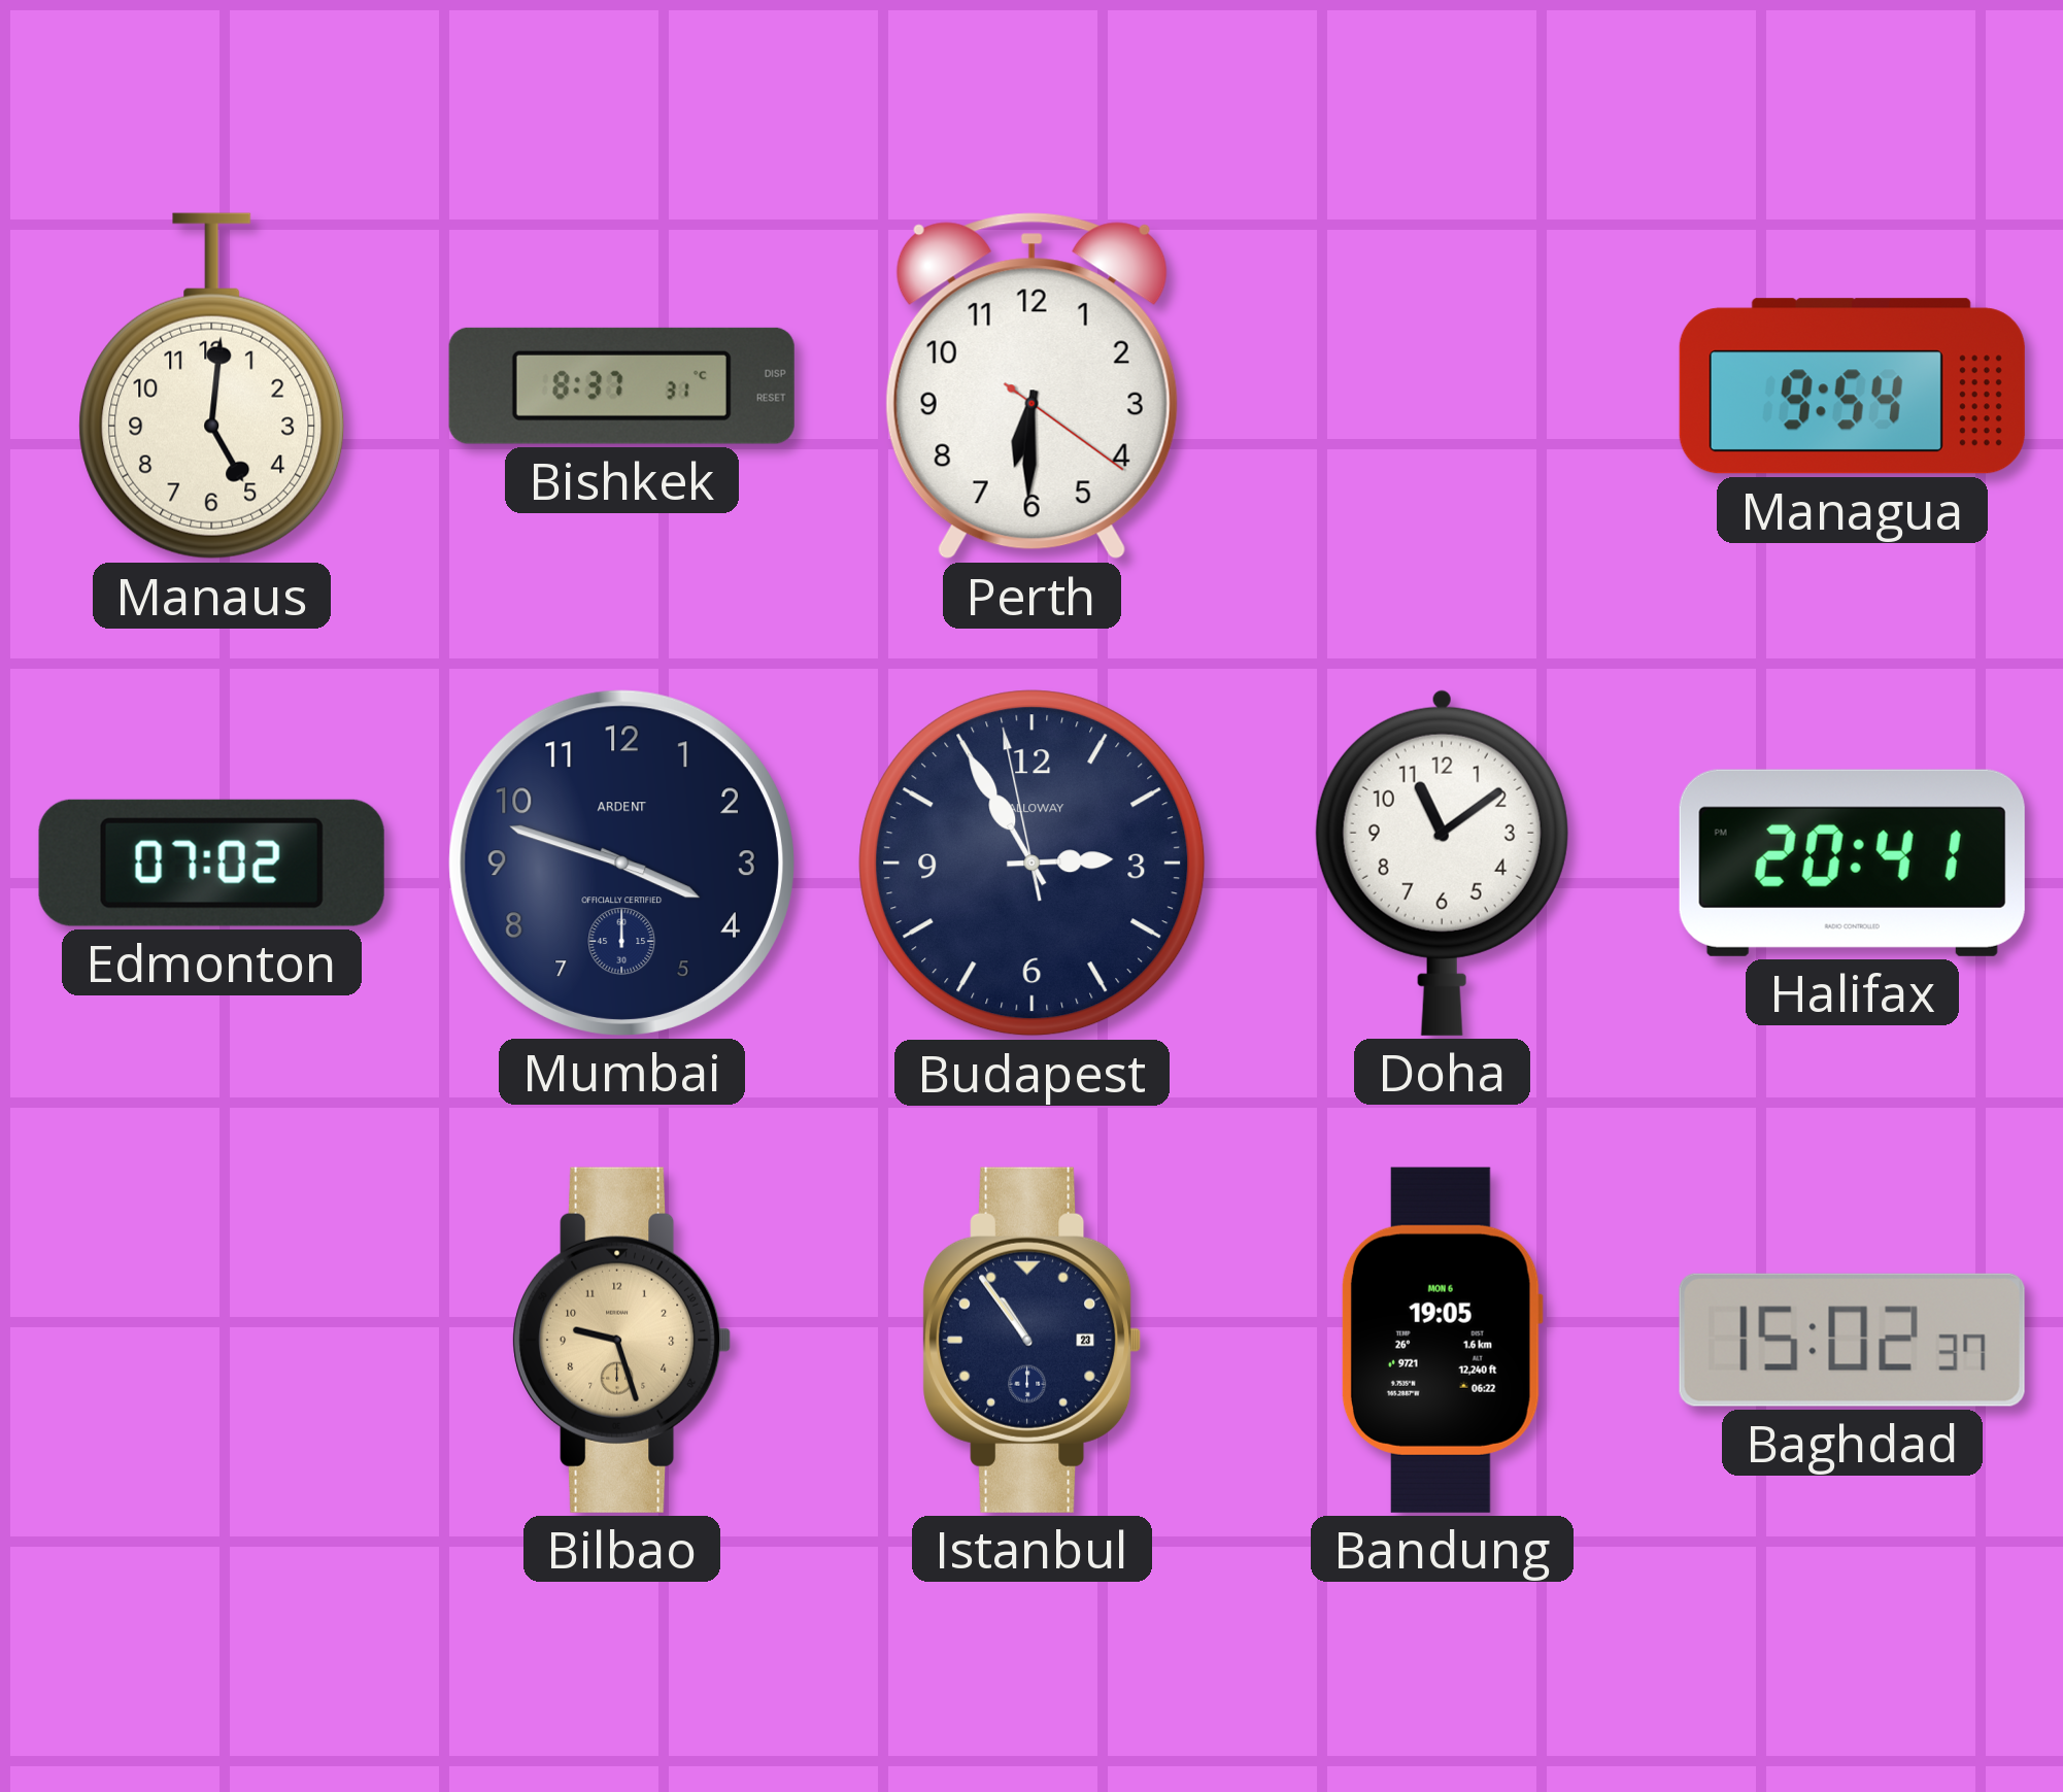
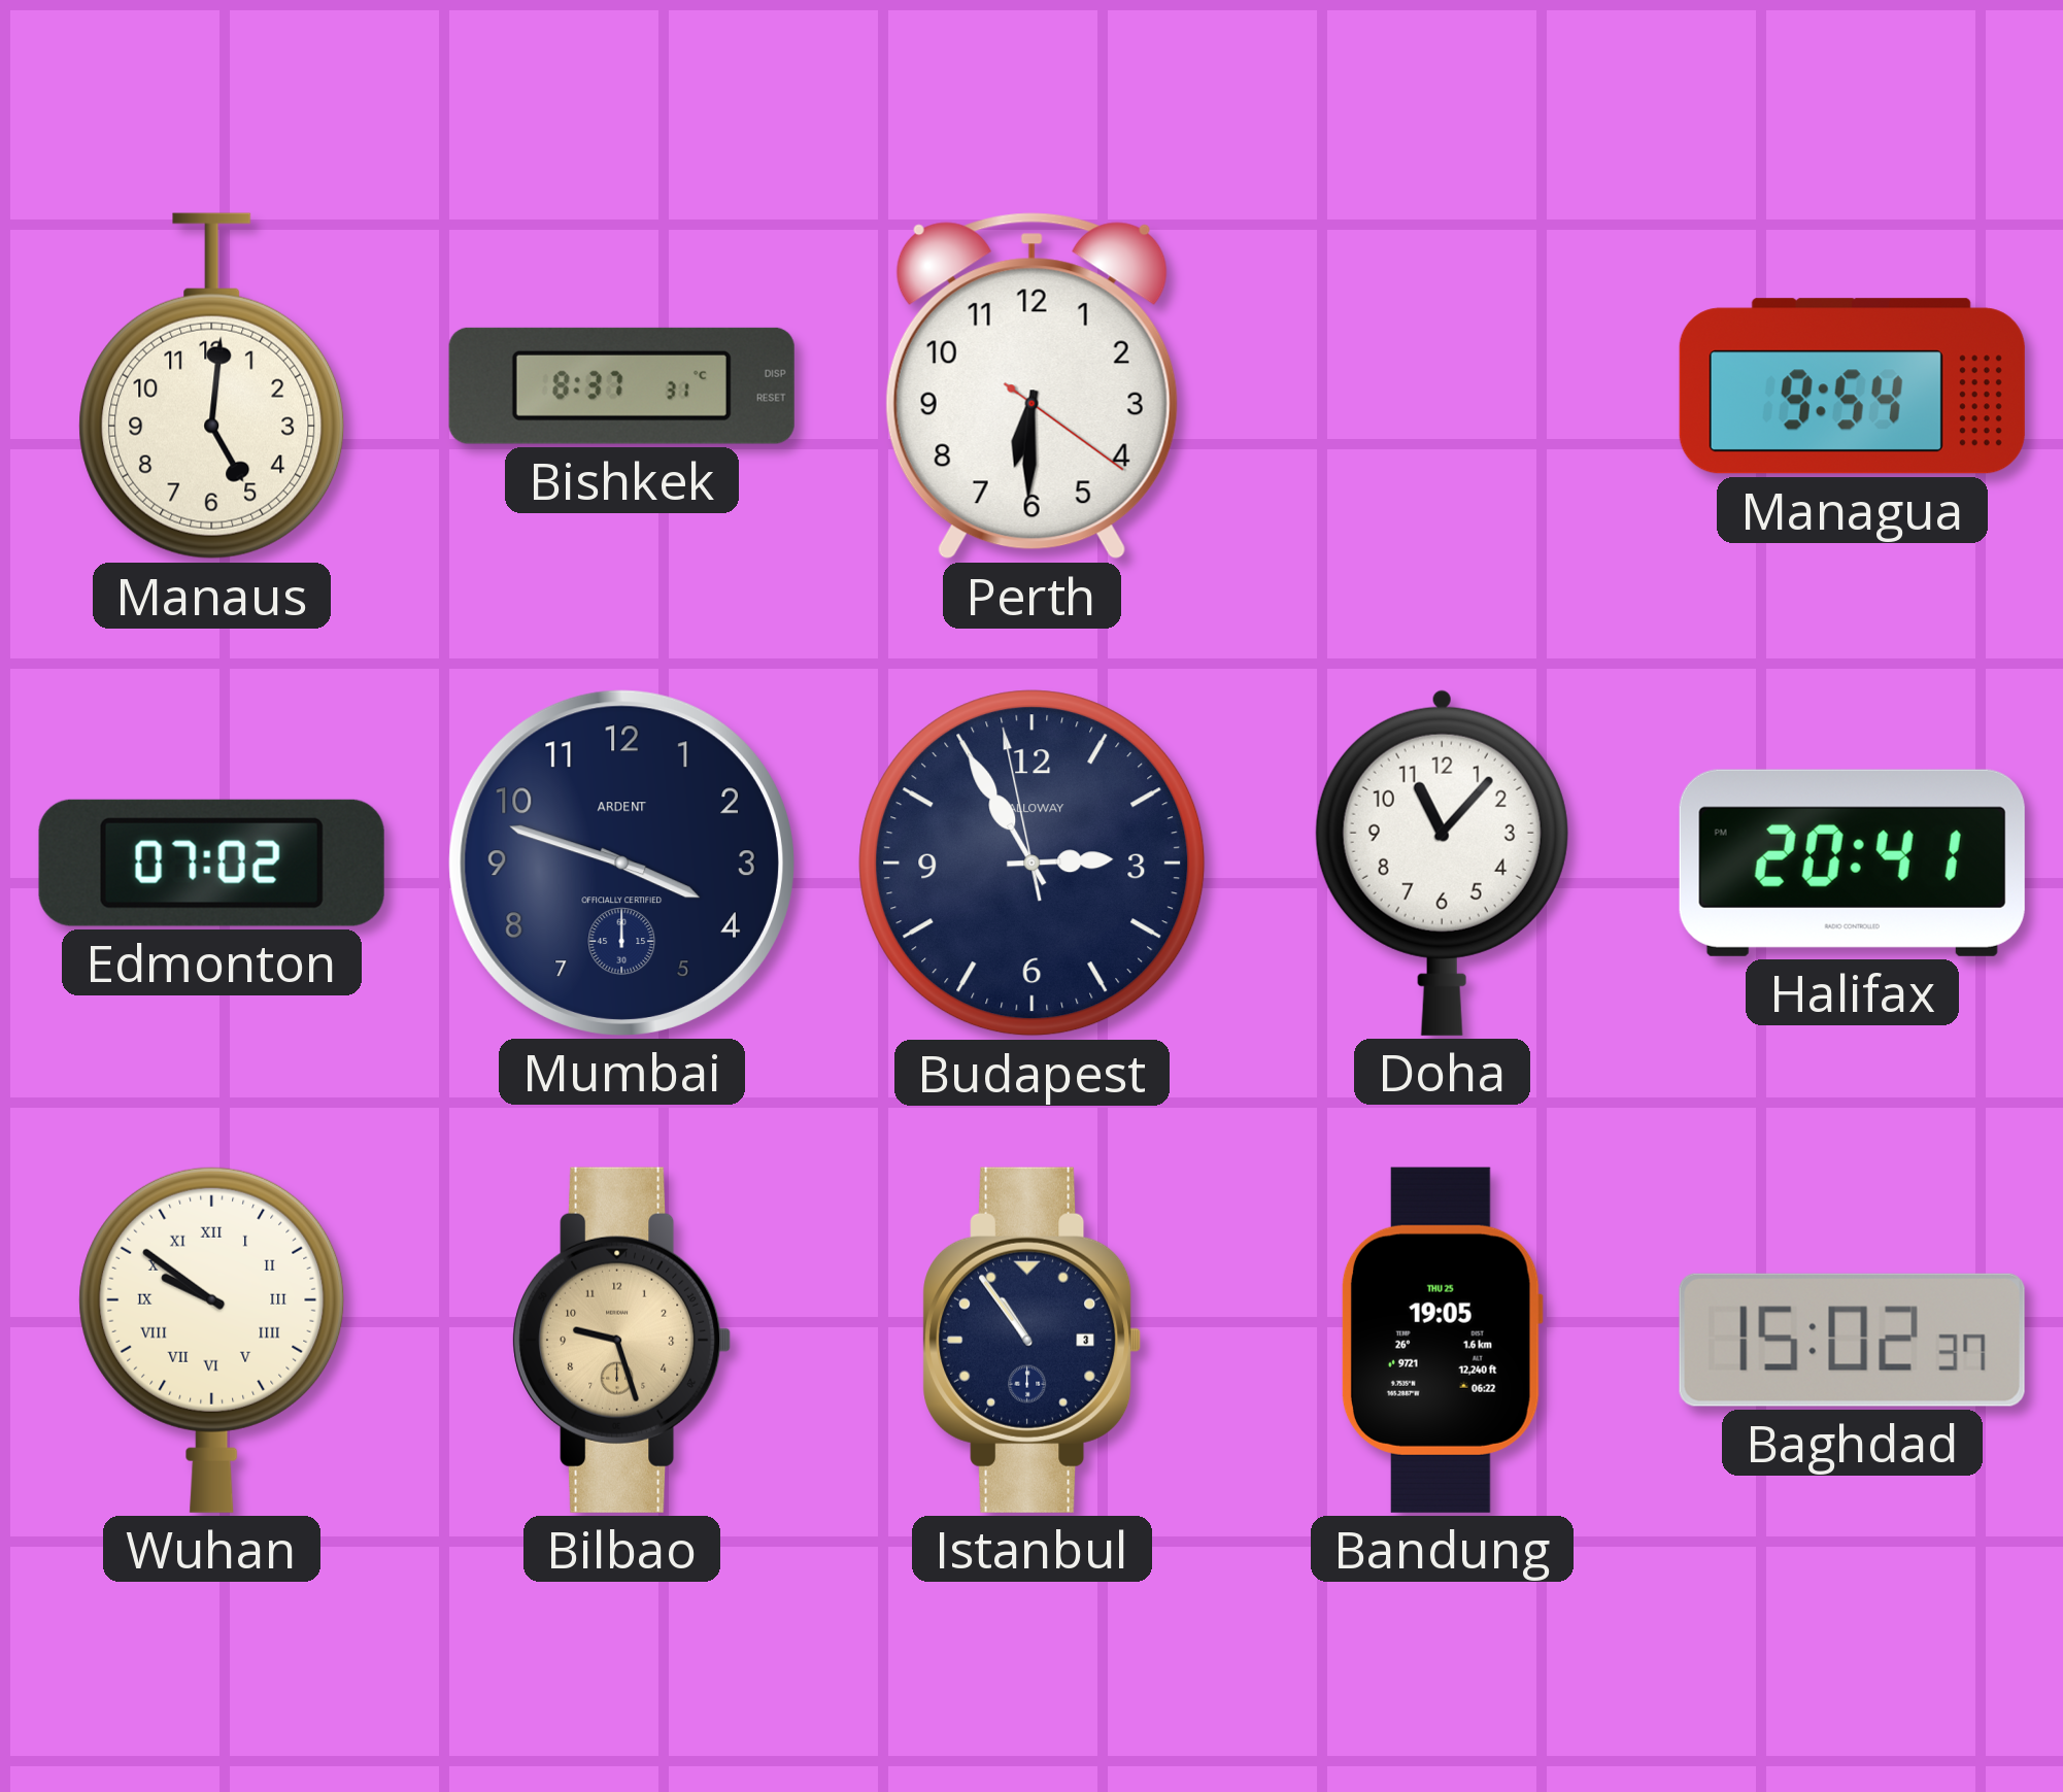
Doha: 11:09 -> 11:07 (1442, 863)
Wuhan: none -> 9:51 (212, 1340)
Istanbul date: 23 -> 3 (1033, 1340)
Bandung date: MON 6 -> THU 25 (1442, 1340)
